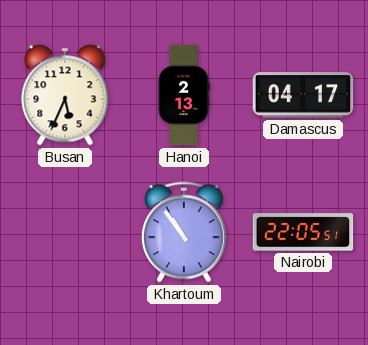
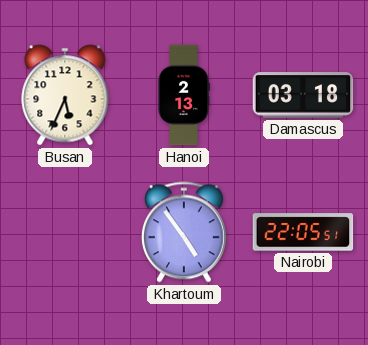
Damascus: 04:17 -> 03:18 (303, 95)
Khartoum: 10:54 -> 4:54 (184, 232)
